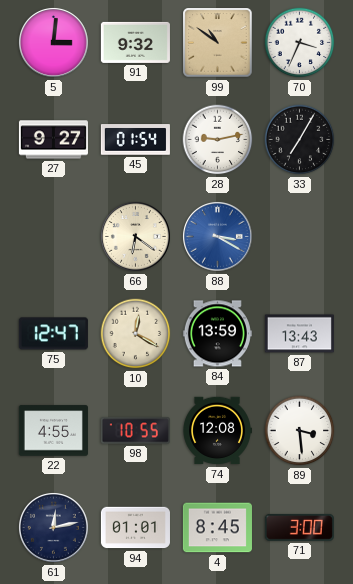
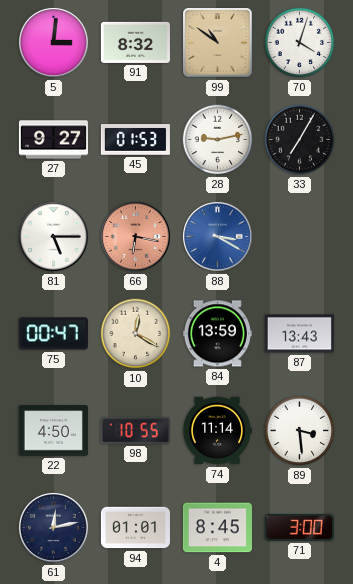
91: 9:32 -> 8:32 (135, 42)
70: 3:34 -> 4:03 (300, 43)
45: 01:54 -> 01:53 (135, 140)
81: none -> 5:15 (53, 236)
66: 6:21 -> 6:17 (135, 236)
66 dial: cream -> salmon (135, 236)
75: 12:47 -> 00:47 (53, 334)
22: 4:55 -> 4:50 (53, 431)
74: 12:08 -> 11:14 (217, 431)
